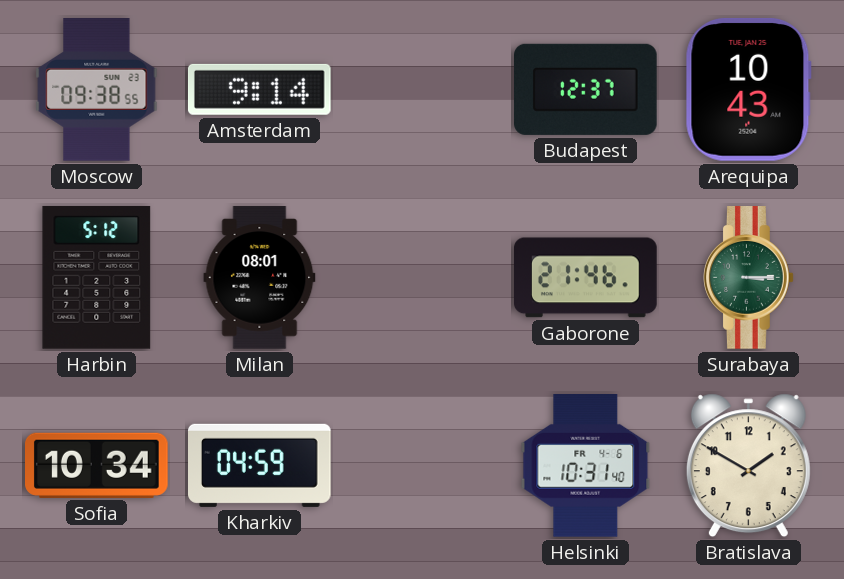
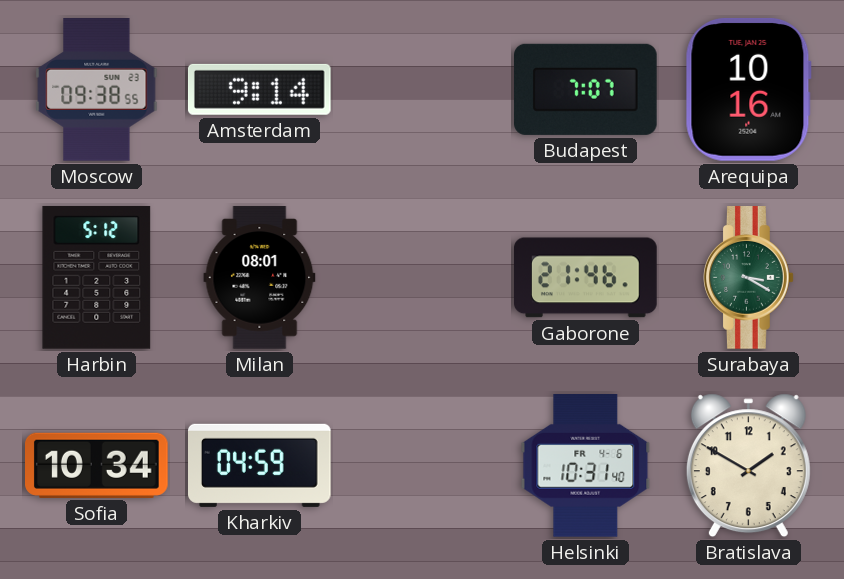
Budapest: 12:37 -> 7:07 (586, 89)
Arequipa: 10:43 -> 10:16 (748, 89)
Surabaya: 3:15 -> 3:20 (749, 278)
